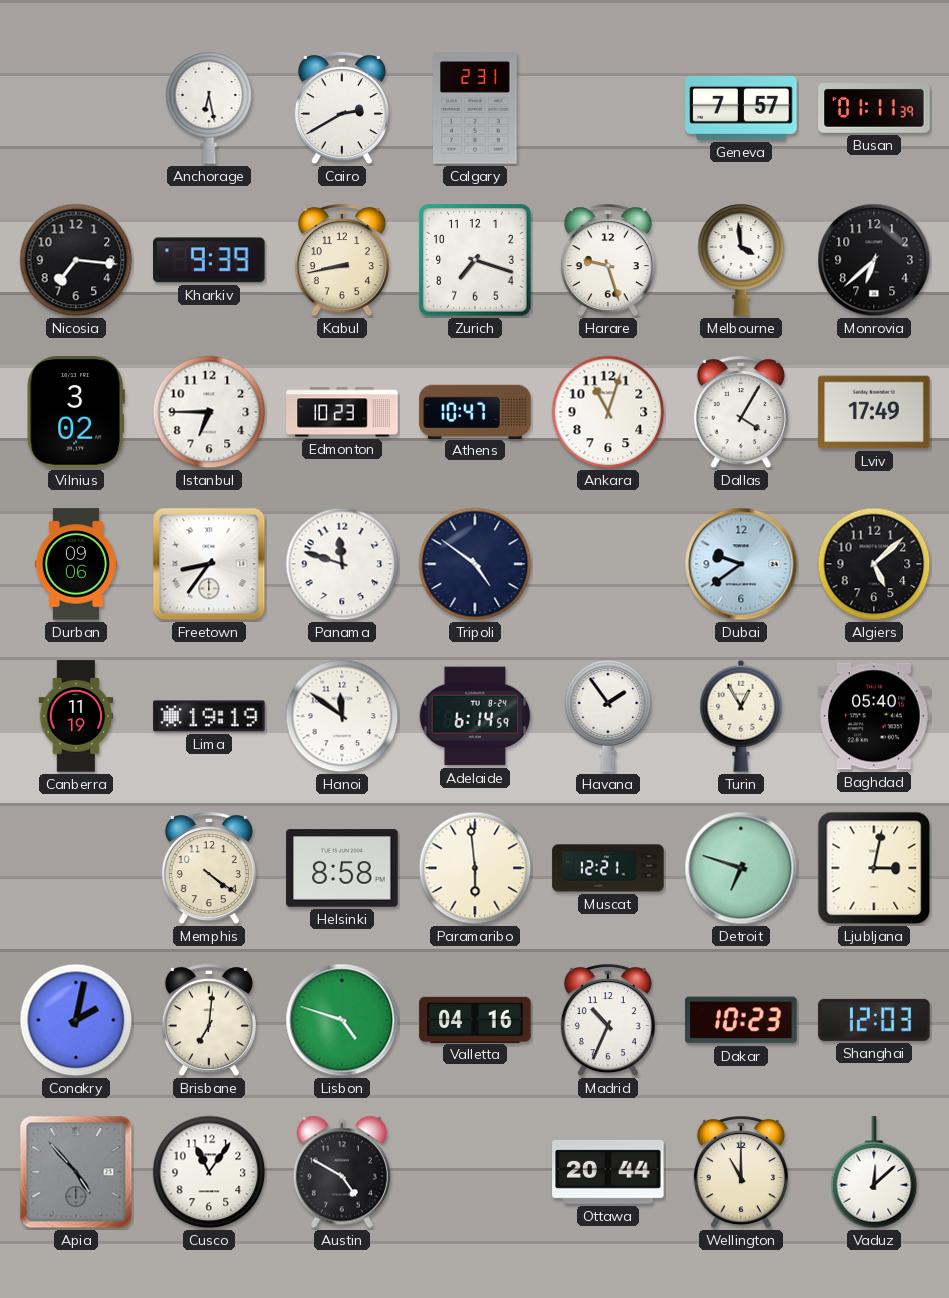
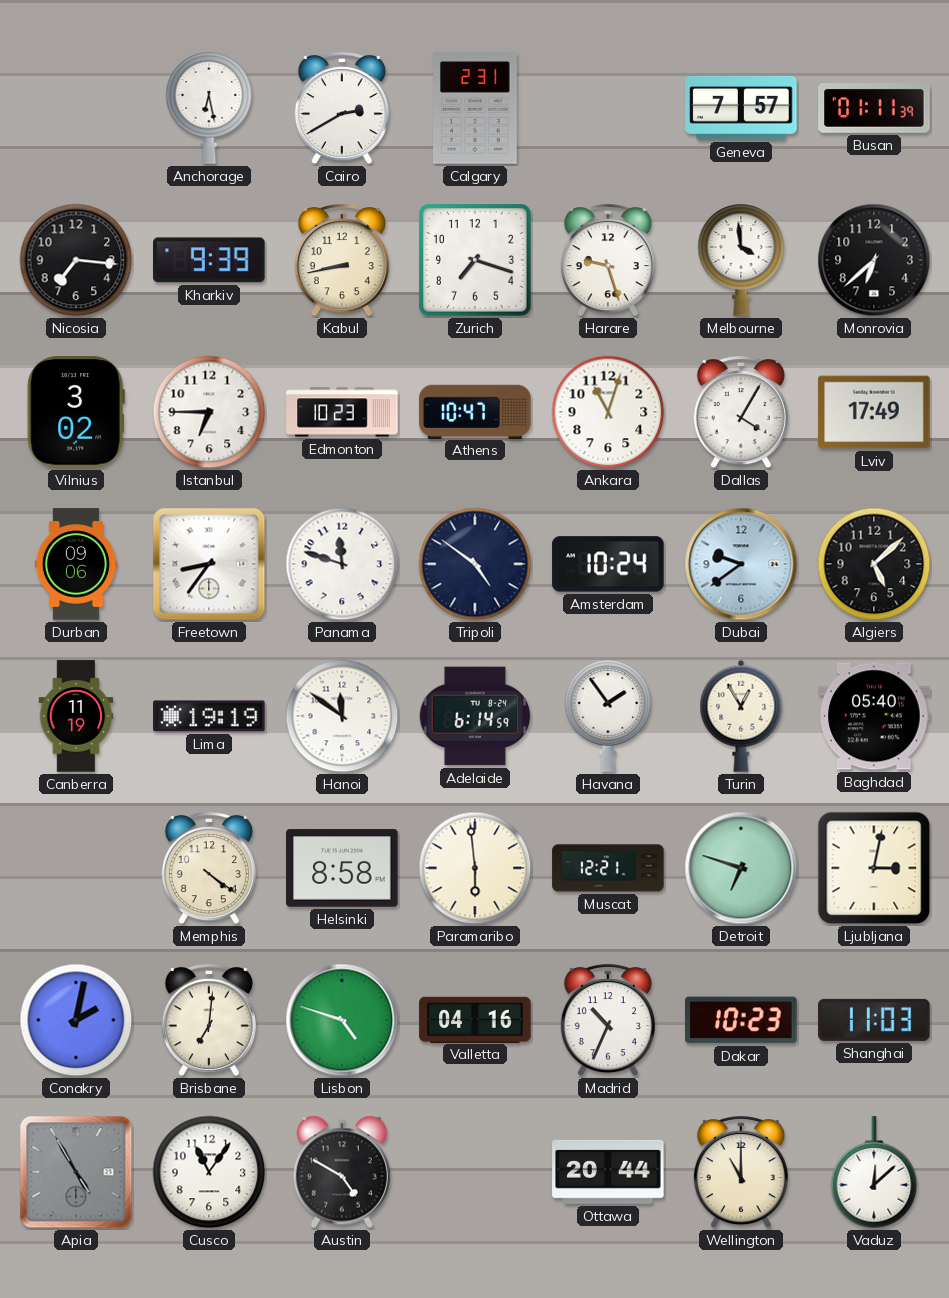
Amsterdam: none -> 10:24 (608, 564)
Shanghai: 12:03 -> 11:03 (874, 1020)
Apia: 4:53 -> 4:55 (76, 1172)
